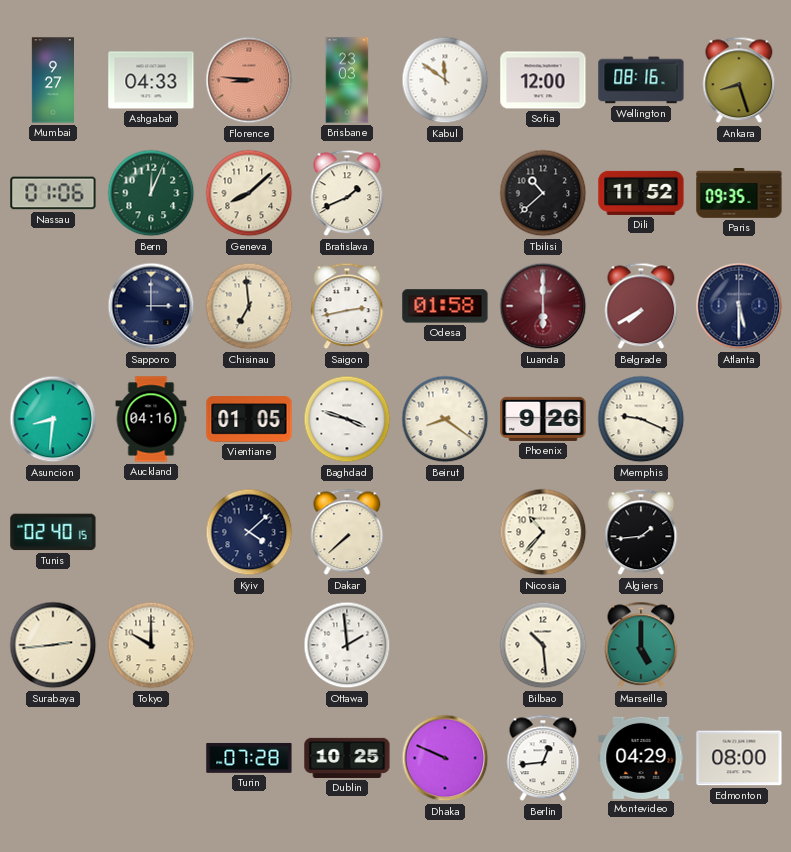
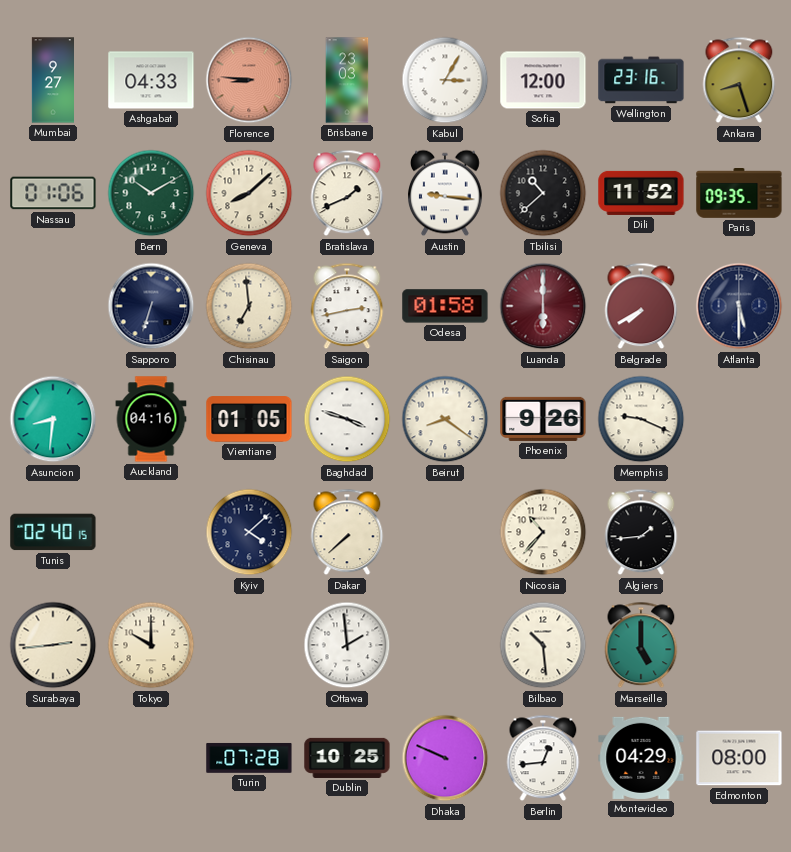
Kabul: 11:51 -> 3:05 (445, 80)
Wellington: 08:16 -> 23:16 (641, 80)
Bern: 12:04 -> 10:10 (151, 193)
Austin: none -> 9:16 (446, 193)
Sapporo: 3:00 -> 6:33 (151, 306)
